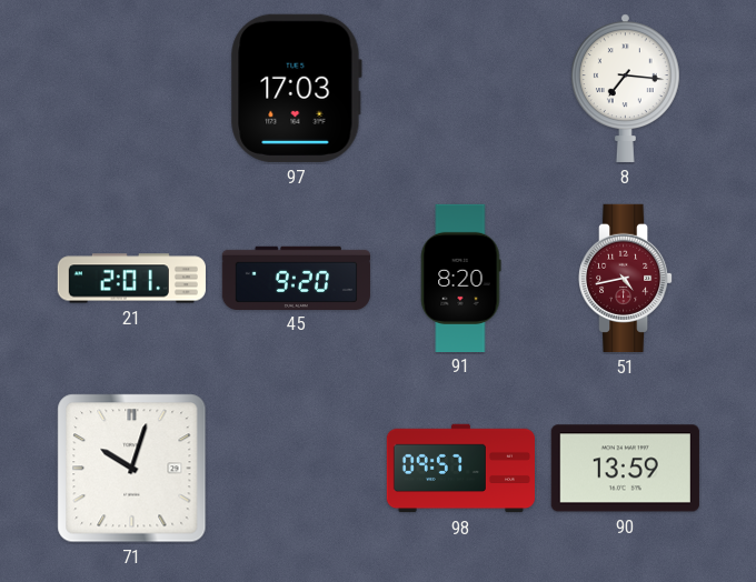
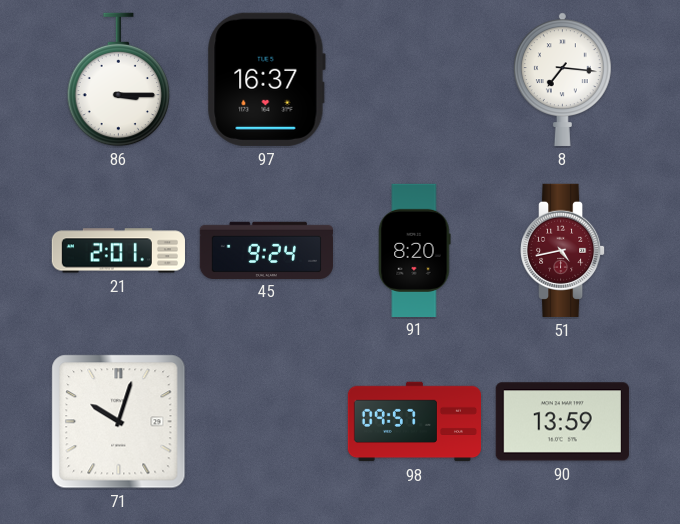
86: none -> 3:15 (119, 80)
97: 17:03 -> 16:37 (266, 79)
45: 9:20 -> 9:24 (266, 250)
